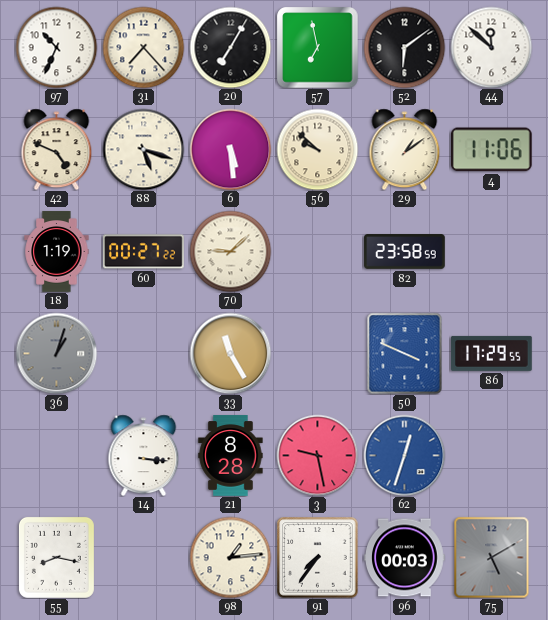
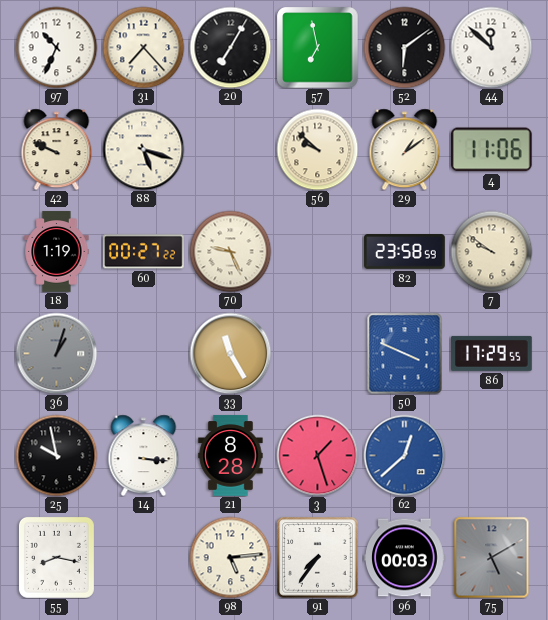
42: 4:49 -> 9:49 (57, 149)
6: 5:29 -> none (230, 149)
70: 9:08 -> 9:26 (230, 251)
7: none -> 9:51 (491, 251)
25: none -> 9:58 (56, 455)
3: 9:28 -> 1:27 (317, 455)
62: 12:33 -> 12:38 (404, 455)
98: 1:14 -> 5:14 (230, 557)
